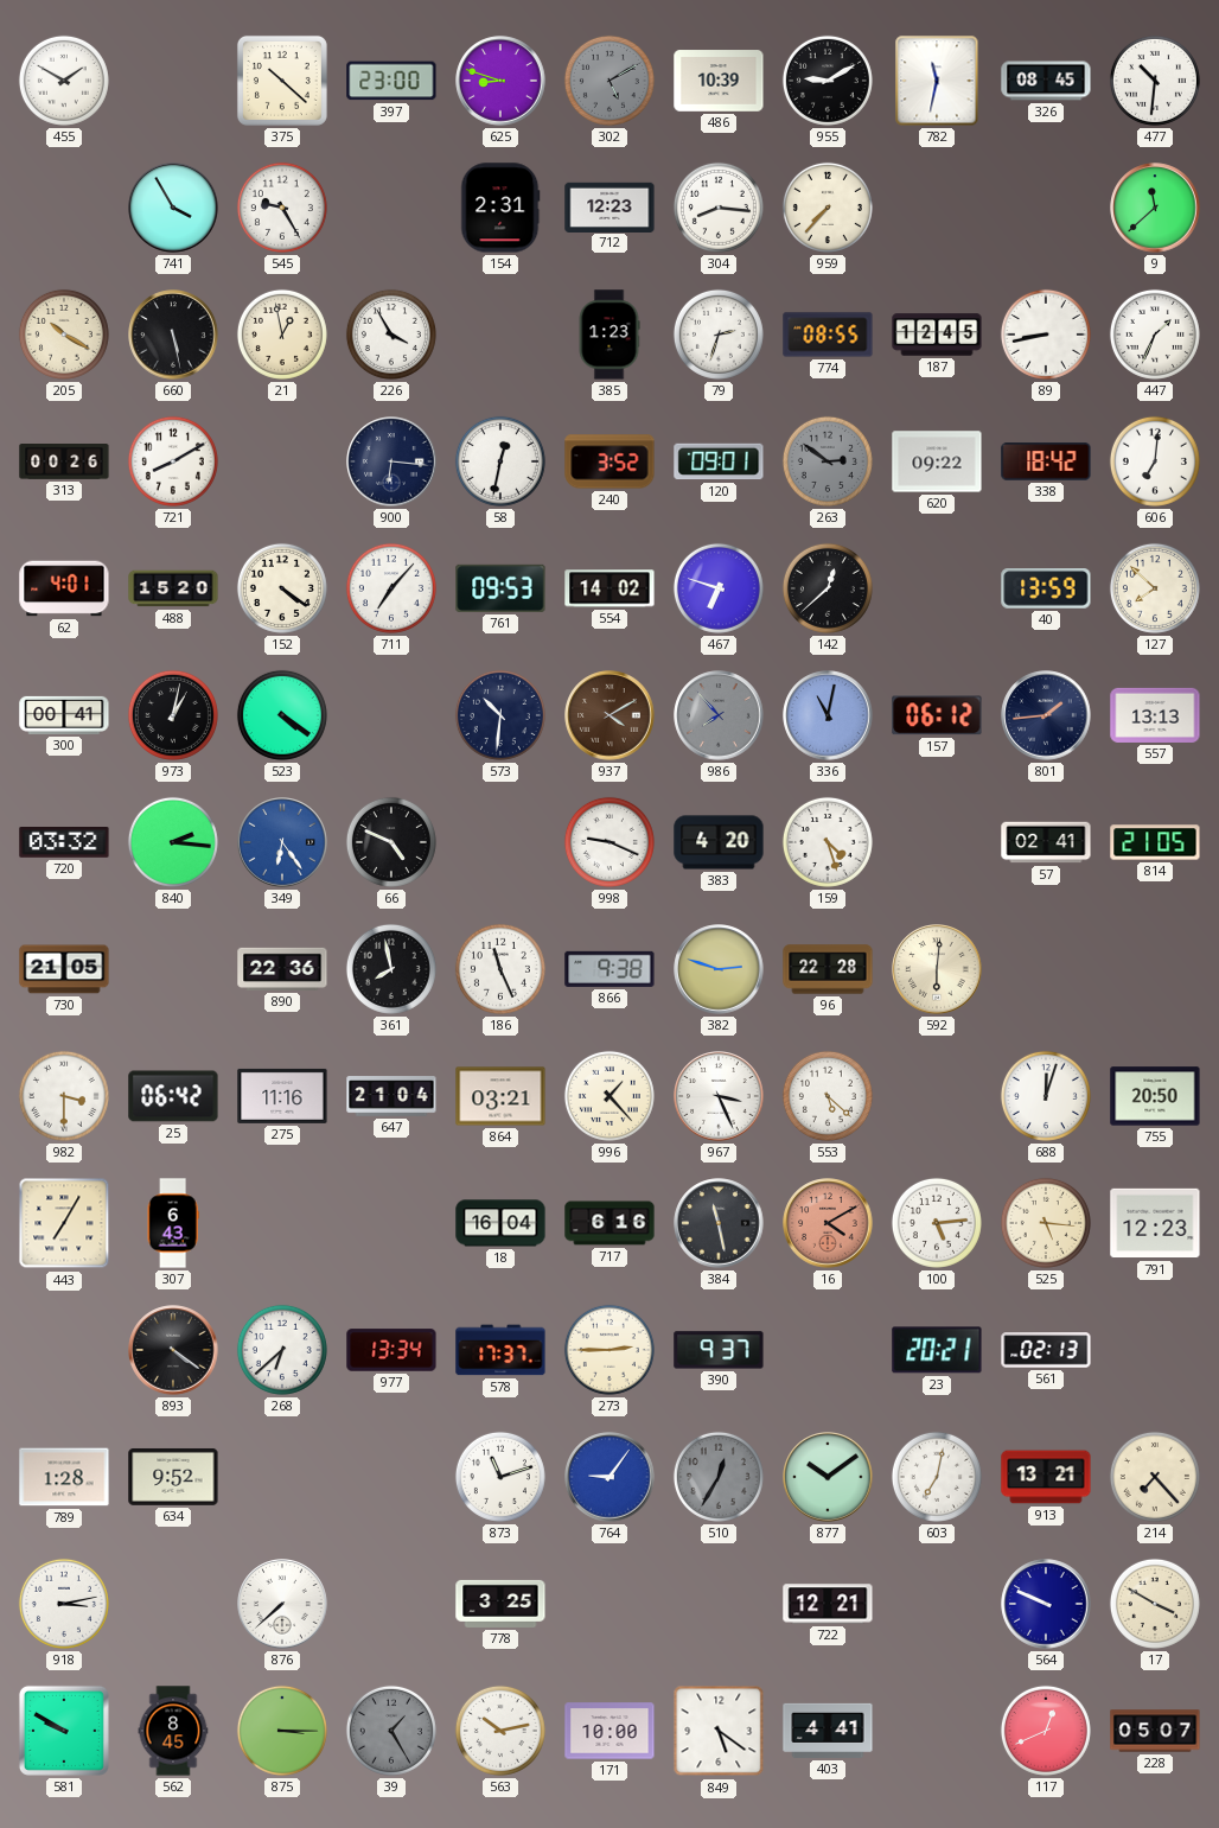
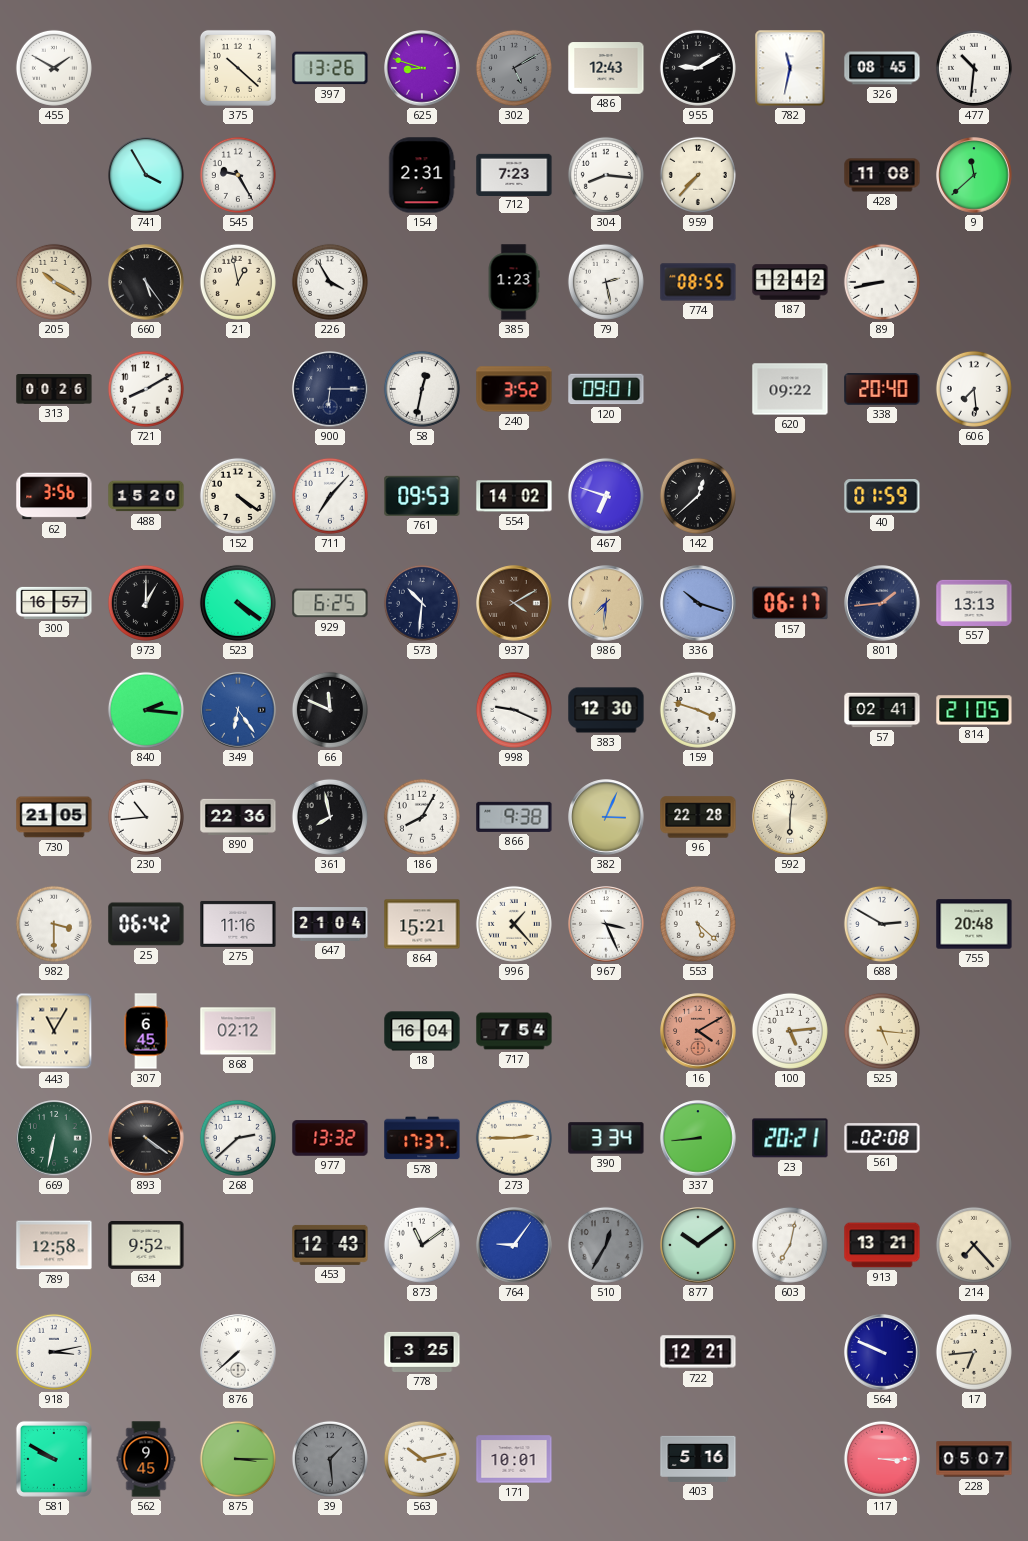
397: 23:00 -> 13:26 (330, 68)
486: 10:39 -> 12:43 (606, 68)
712: 12:23 -> 7:23 (514, 174)
428: none -> 11:08 (882, 175)
660: 5:28 -> 5:24 (146, 282)
79: 2:33 -> 2:28 (606, 282)
187: 12:45 -> 12:42 (790, 282)
447: 1:34 -> none (1155, 335)
900: 6:16 -> 6:15 (330, 389)
263: 2:51 -> none (828, 461)
338: 18:42 -> 20:40 (882, 389)
606: 7:01 -> 7:29 (974, 389)
62: 4:01 -> 3:56 (54, 496)
40: 13:59 -> 01:59 (882, 496)
127: 7:52 -> none (1155, 588)
300: 00:41 -> 16:57 (54, 603)
973: 1:02 -> 1:00 (146, 603)
929: none -> 6:25 (330, 603)
986: 7:53 -> 7:31 (606, 603)
986 dial: grey -> champagne (606, 603)
336: 11:02 -> 10:18 (698, 603)
157: 06:12 -> 06:17 (790, 603)
720: 03:32 -> none (64, 842)
66: 4:49 -> 11:49 (330, 710)
383: 4:20 -> 12:30 (606, 710)
159: 4:27 -> 3:48 (698, 710)
230: none -> 10:44 (146, 817)
186: 11:26 -> 8:05 (422, 817)
382: 2:48 -> 3:04 (606, 817)
864: 03:21 -> 15:21 (422, 924)
688: 12:03 -> 2:50 (882, 924)
755: 20:50 -> 20:48 (974, 924)
443: 7:05 -> 11:05 (54, 1031)
307: 6:43 -> 6:45 (146, 1031)
868: none -> 02:12 (238, 1031)
717: 6:16 -> 7:54 (514, 1031)
384: 11:28 -> none (719, 1223)
791: 12:23 -> none (1155, 1223)
669: none -> 6:32 (54, 1138)
268: 6:38 -> 2:38 (238, 1138)
977: 13:34 -> 13:32 (330, 1138)
390: 9:37 -> 3:34 (606, 1138)
337: none -> 8:44 (698, 1138)
561: 02:13 -> 02:08 (882, 1138)
789: 1:28 -> 12:58 (54, 1245)
453: none -> 12:43 (330, 1245)
873: 11:12 -> 11:09 (422, 1245)
17: 3:50 -> 6:44 (974, 1352)
562: 8:45 -> 9:45 (146, 1459)
39: 1:25 -> 1:29 (330, 1459)
171: 10:00 -> 10:01 (514, 1459)
849: 5:21 -> none (719, 1731)
403: 4:41 -> 5:16 (698, 1459)
117: 12:41 -> 3:15 (882, 1459)
